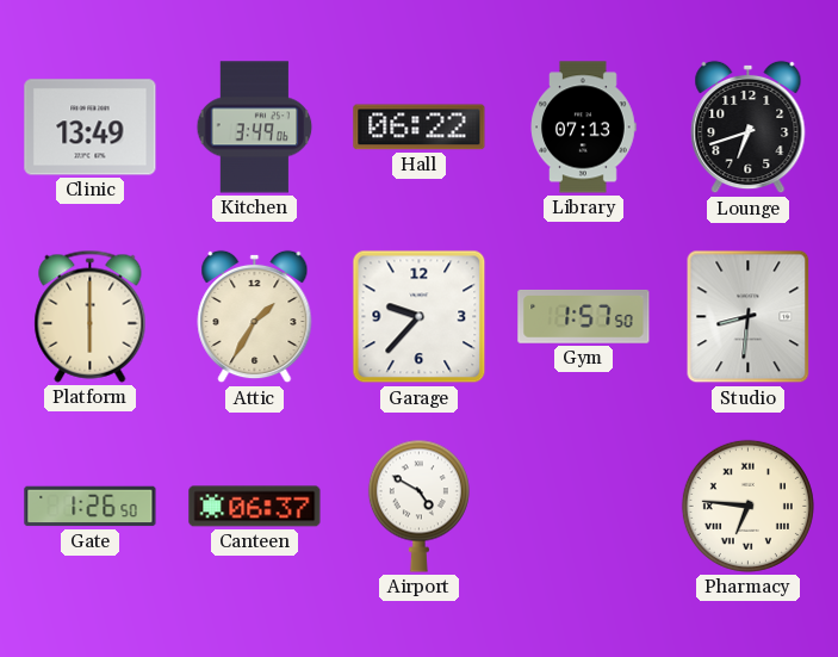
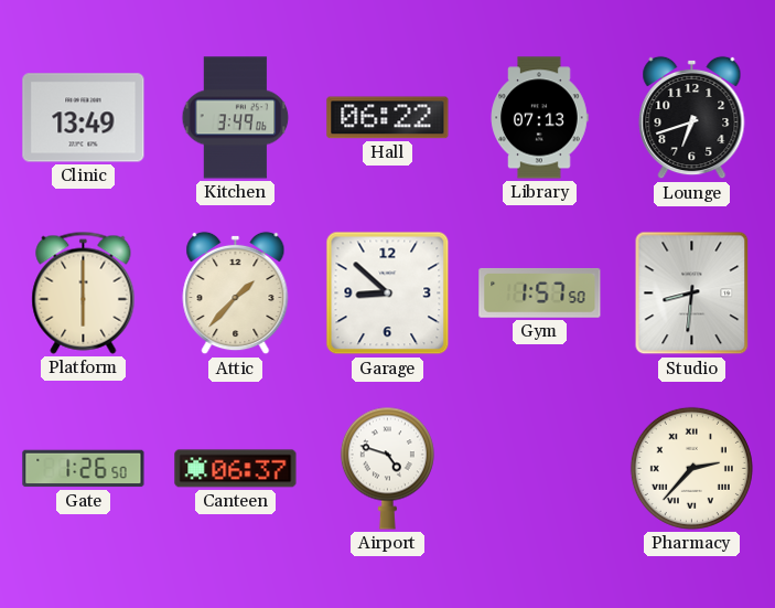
Attic: 1:35 -> 1:37 (236, 294)
Garage: 9:37 -> 8:52 (388, 294)
Airport: 4:50 -> 4:48 (387, 468)
Pharmacy: 6:46 -> 2:37 (691, 468)
